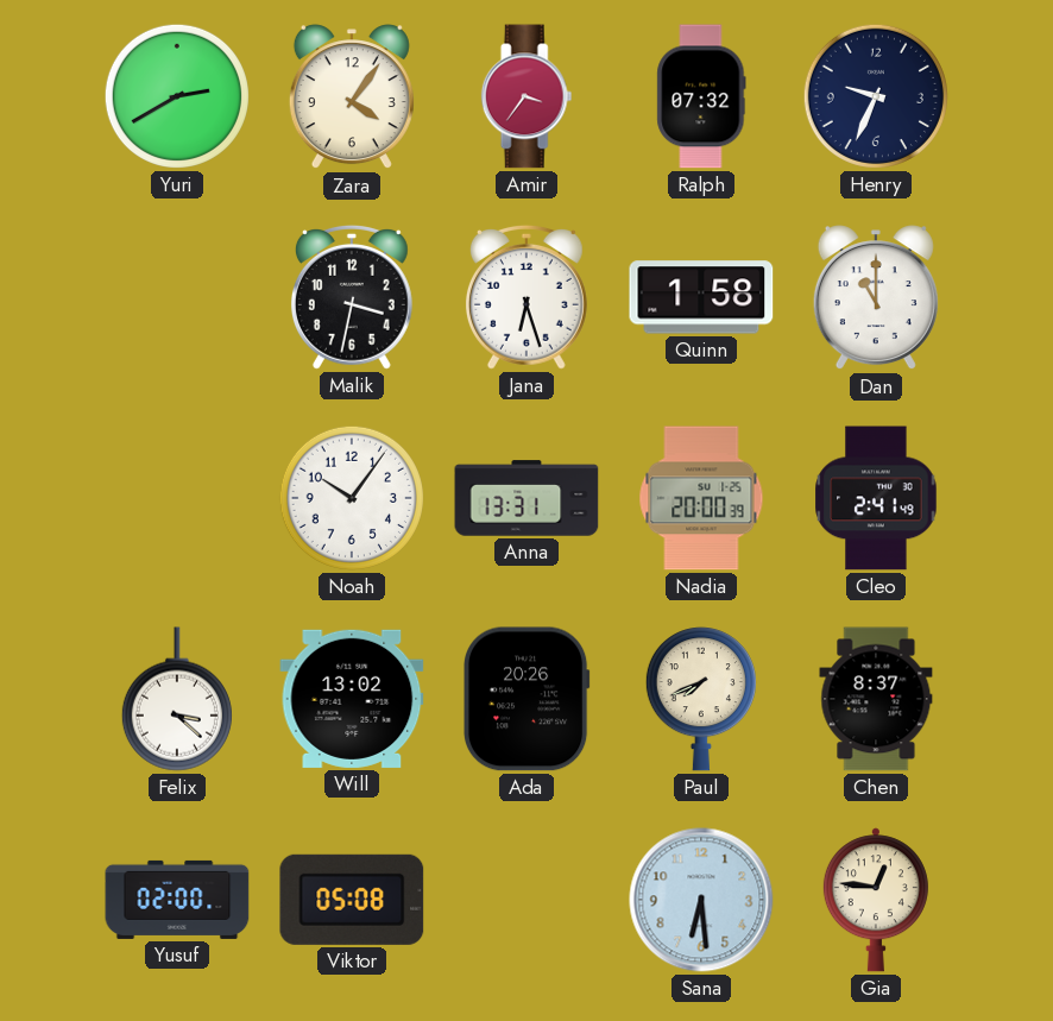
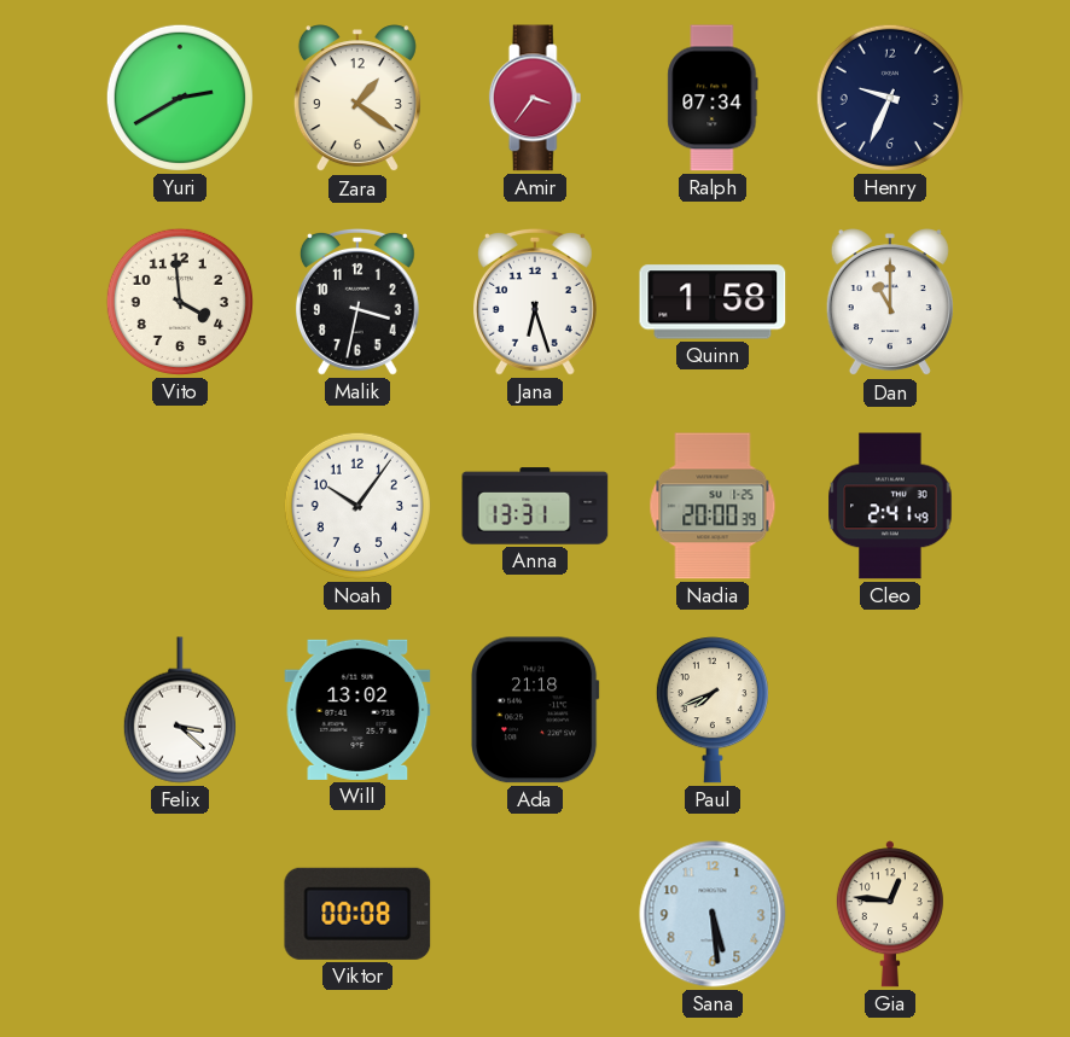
Zara: 4:06 -> 1:21 (357, 99)
Ralph: 07:32 -> 07:34 (713, 98)
Vito: none -> 3:59 (180, 302)
Ada: 20:26 -> 21:18 (535, 710)
Chen: 8:37 -> none (876, 699)
Yusuf: 02:00 -> none (177, 900)
Viktor: 05:08 -> 00:08 (357, 914)
Sana: 6:29 -> 5:29 (713, 914)
